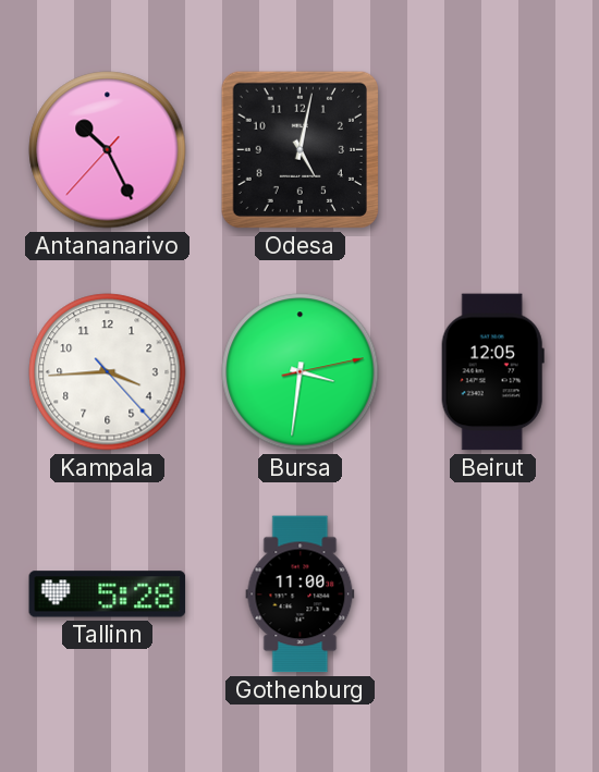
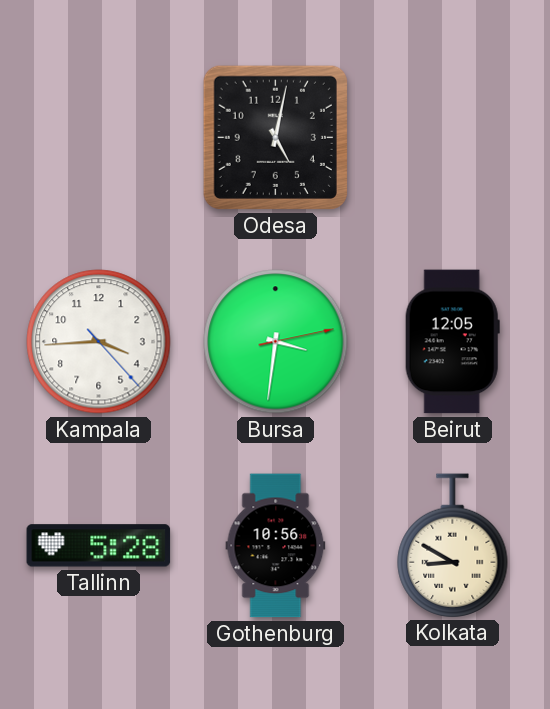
Antananarivo: 10:25 -> none (108, 150)
Gothenburg: 11:00 -> 10:56 (276, 546)
Kolkata: none -> 8:50 (453, 545)
